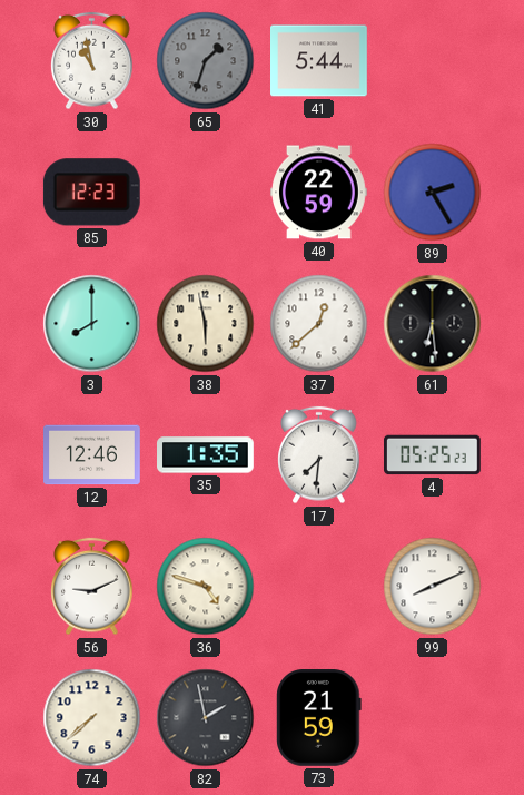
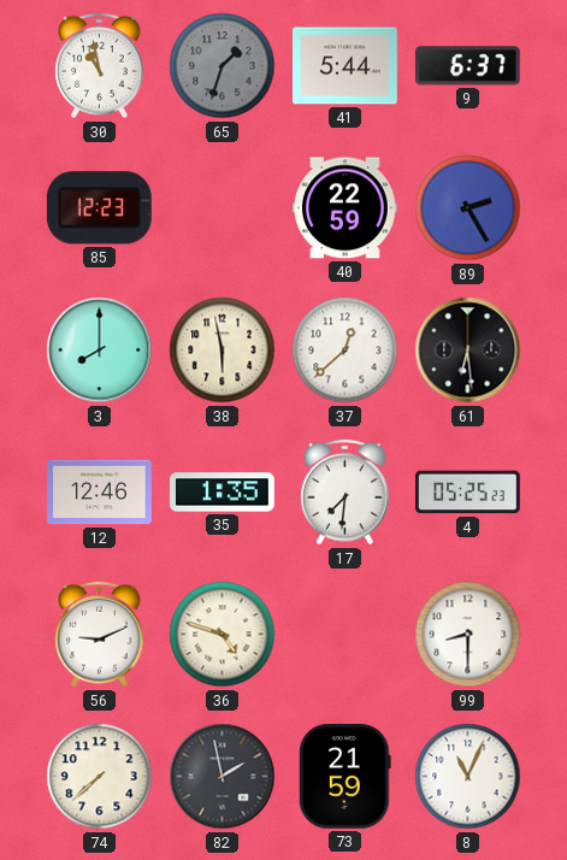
9: none -> 6:37 (467, 66)
99: 8:11 -> 8:30 (468, 635)
8: none -> 11:04 (468, 777)
